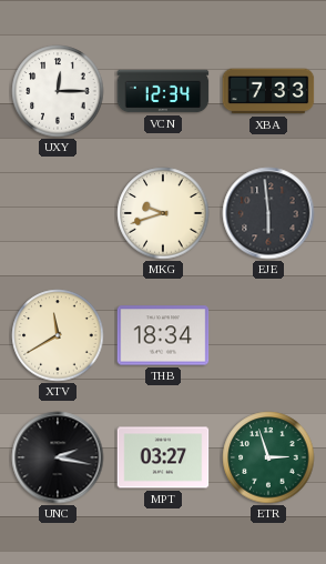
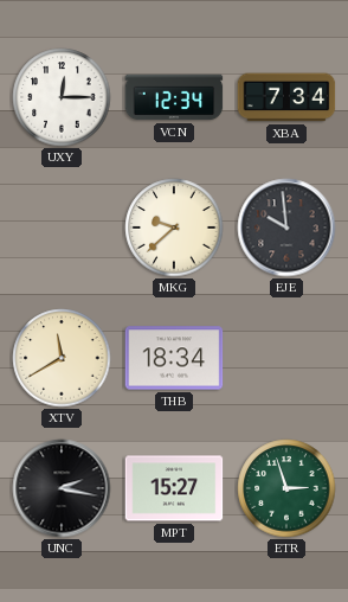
XBA: 7:33 -> 7:34 (286, 97)
MKG: 9:42 -> 9:38 (174, 228)
EJE: 5:59 -> 9:59 (286, 228)
MPT: 03:27 -> 15:27 (174, 488)
